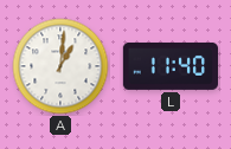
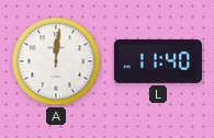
A: 1:01 -> 12:01 (56, 61)
